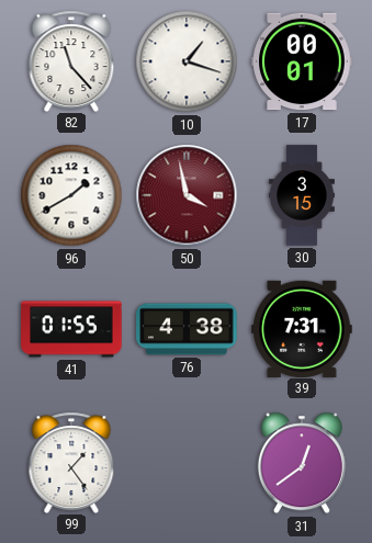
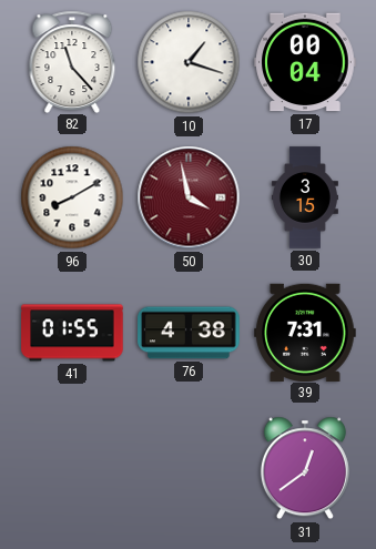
17: 00:01 -> 00:04 (305, 62)
96: 1:40 -> 8:10 (72, 197)
99: 1:24 -> none (71, 462)
